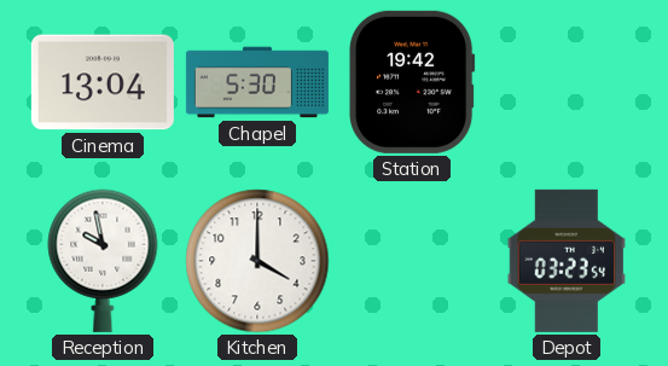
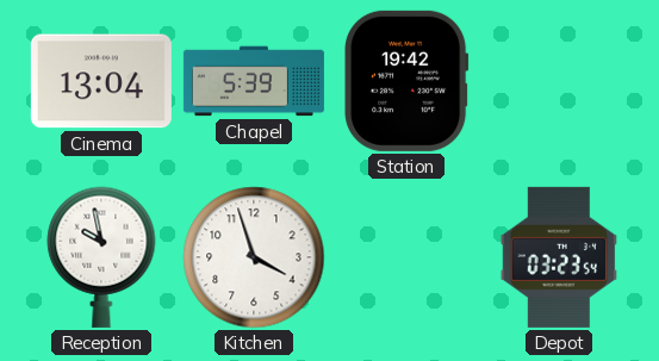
Chapel: 5:30 -> 5:39 (254, 81)
Kitchen: 4:00 -> 3:57 (254, 257)
